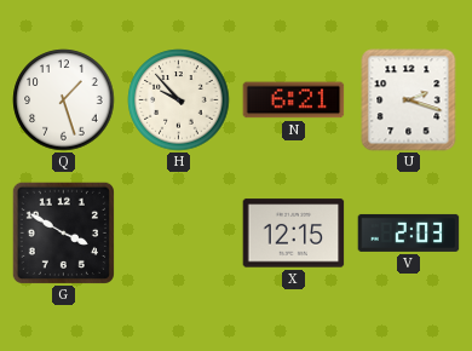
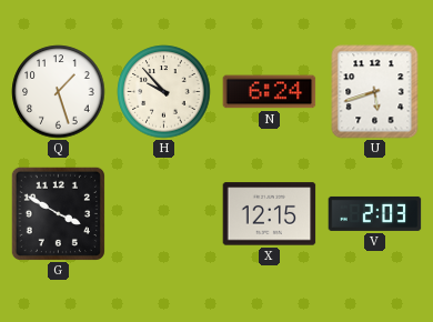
N: 6:21 -> 6:24 (270, 92)
U: 2:18 -> 5:42 (375, 92)
